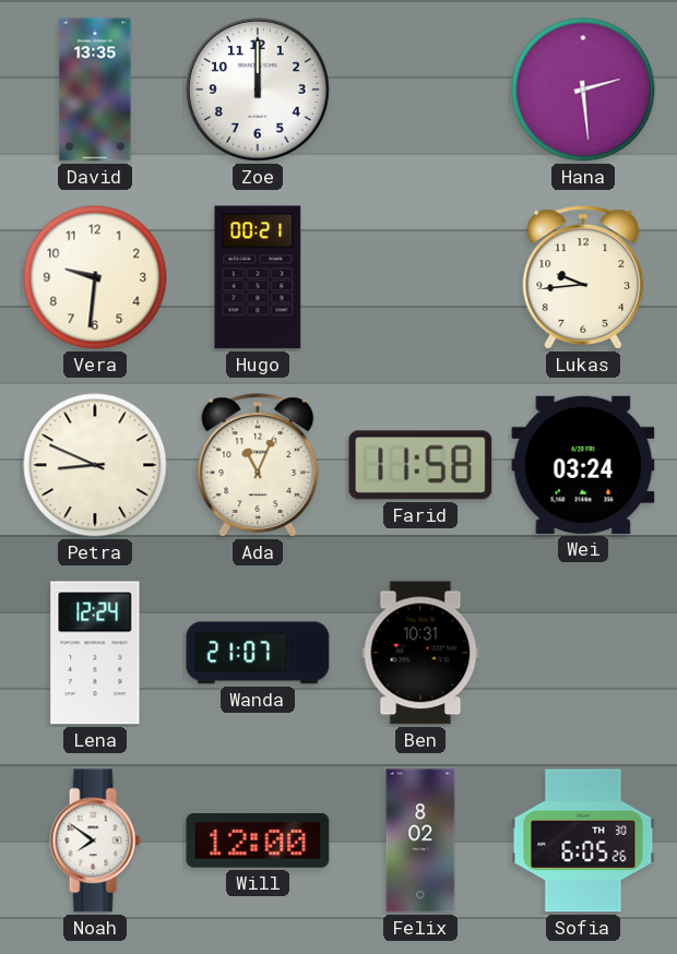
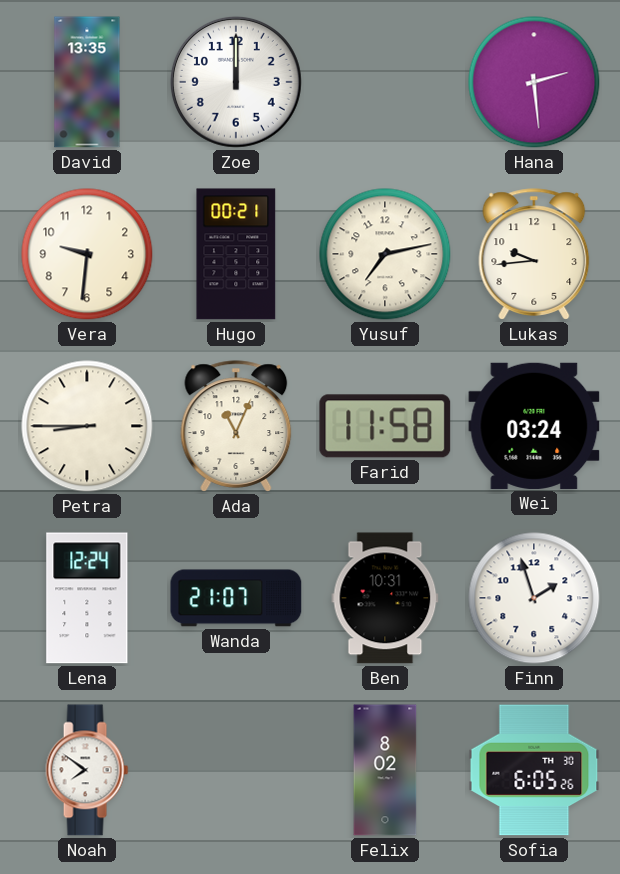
Yusuf: none -> 7:13 (385, 254)
Petra: 8:49 -> 8:45 (87, 426)
Finn: none -> 1:57 (534, 598)
Will: 12:00 -> none (258, 840)
